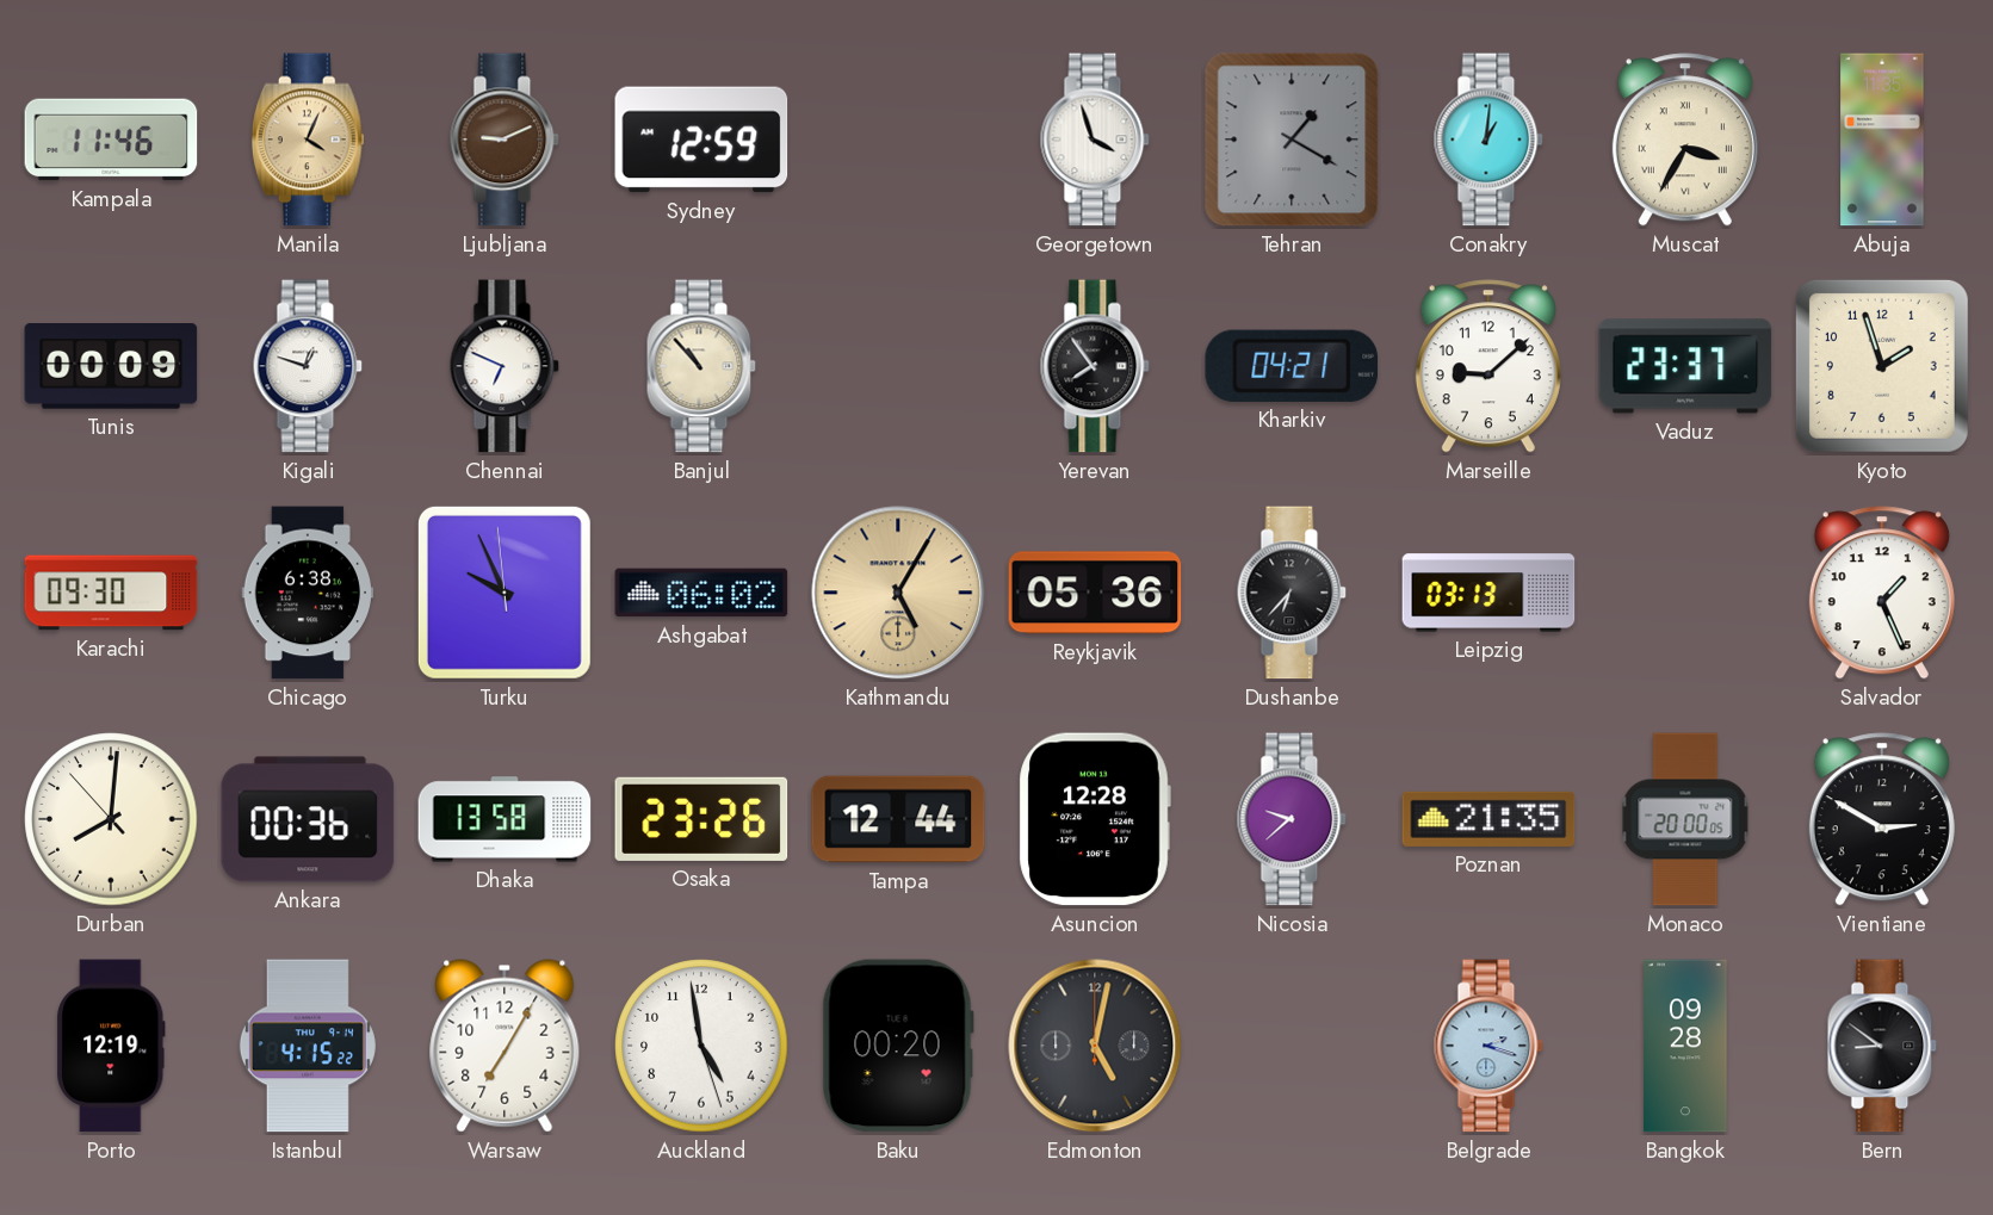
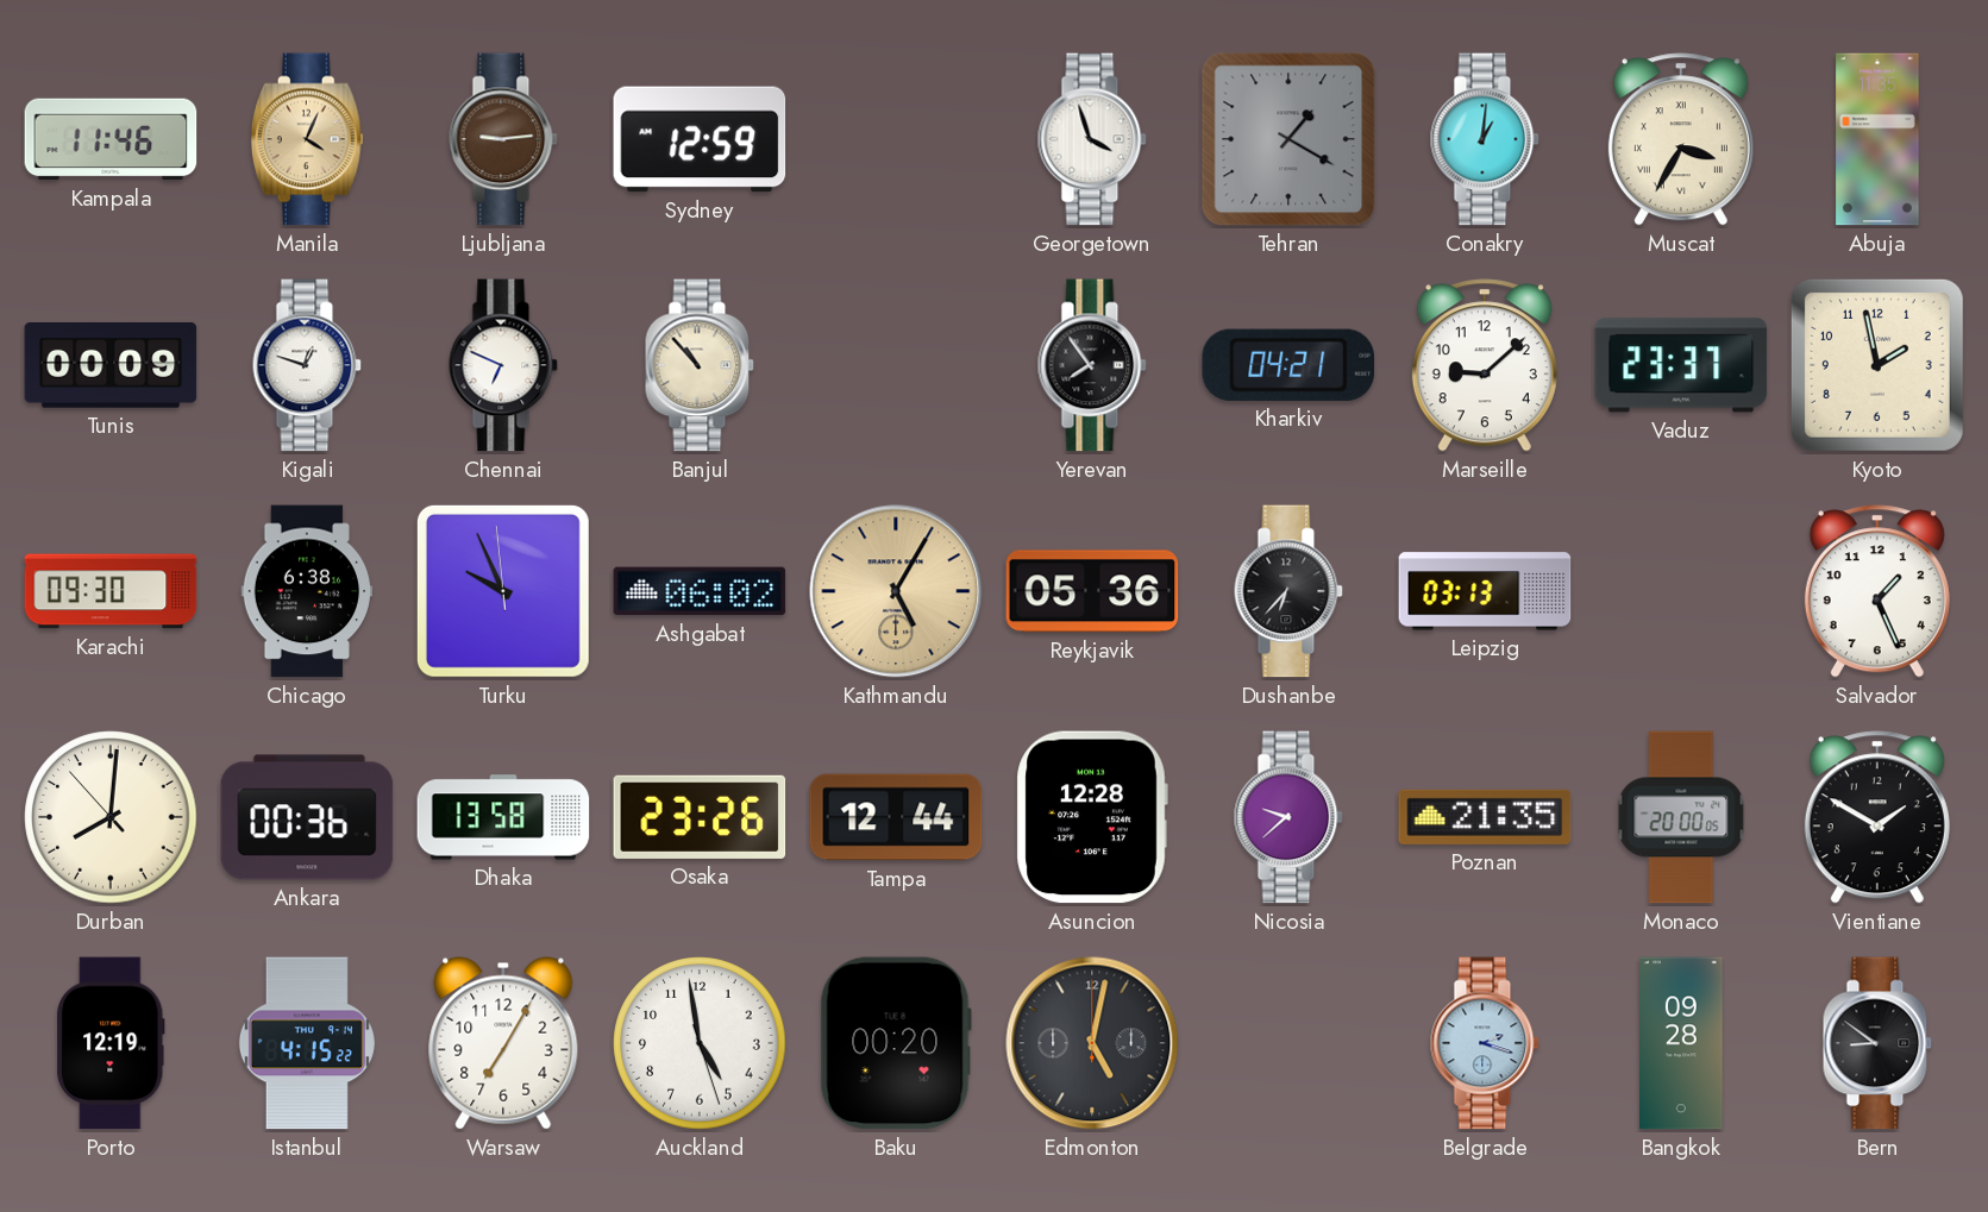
Ljubljana: 9:11 -> 9:14 (503, 139)
Kyoto: 1:57 -> 1:58 (1877, 365)
Vientiane: 2:50 -> 1:50 (1877, 817)
